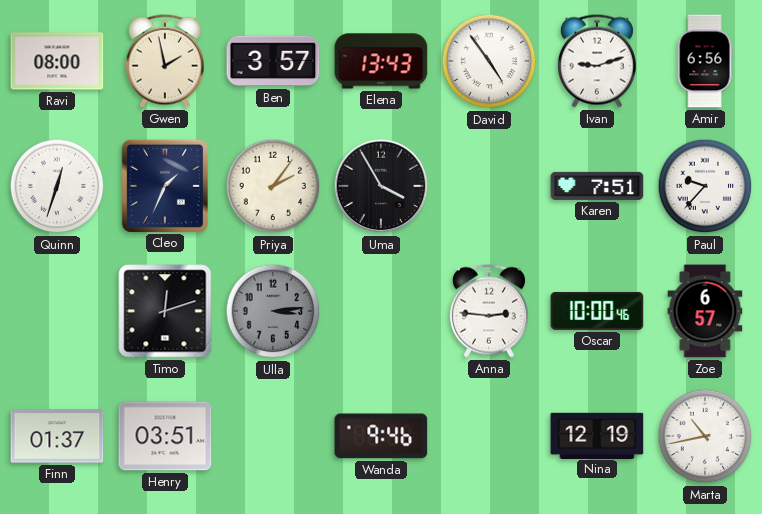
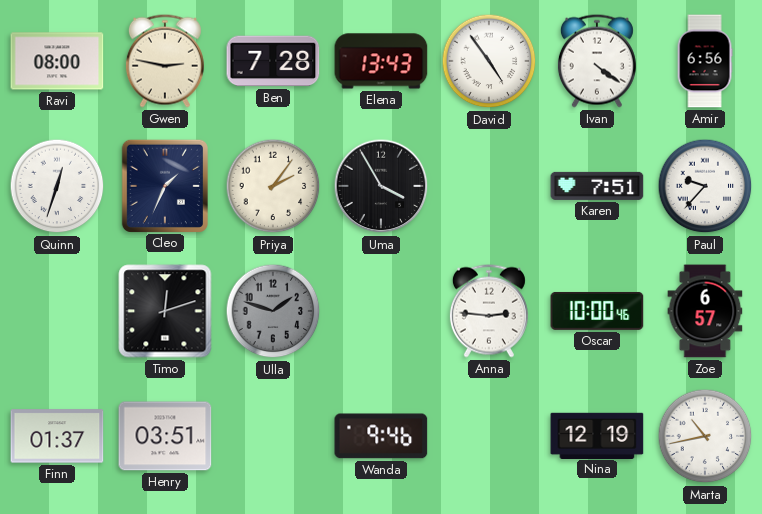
Gwen: 1:58 -> 2:47 (165, 61)
Ben: 3:57 -> 7:28 (273, 61)
Ivan: 9:12 -> 4:21 (597, 61)
Ulla: 3:14 -> 1:48 (273, 311)
